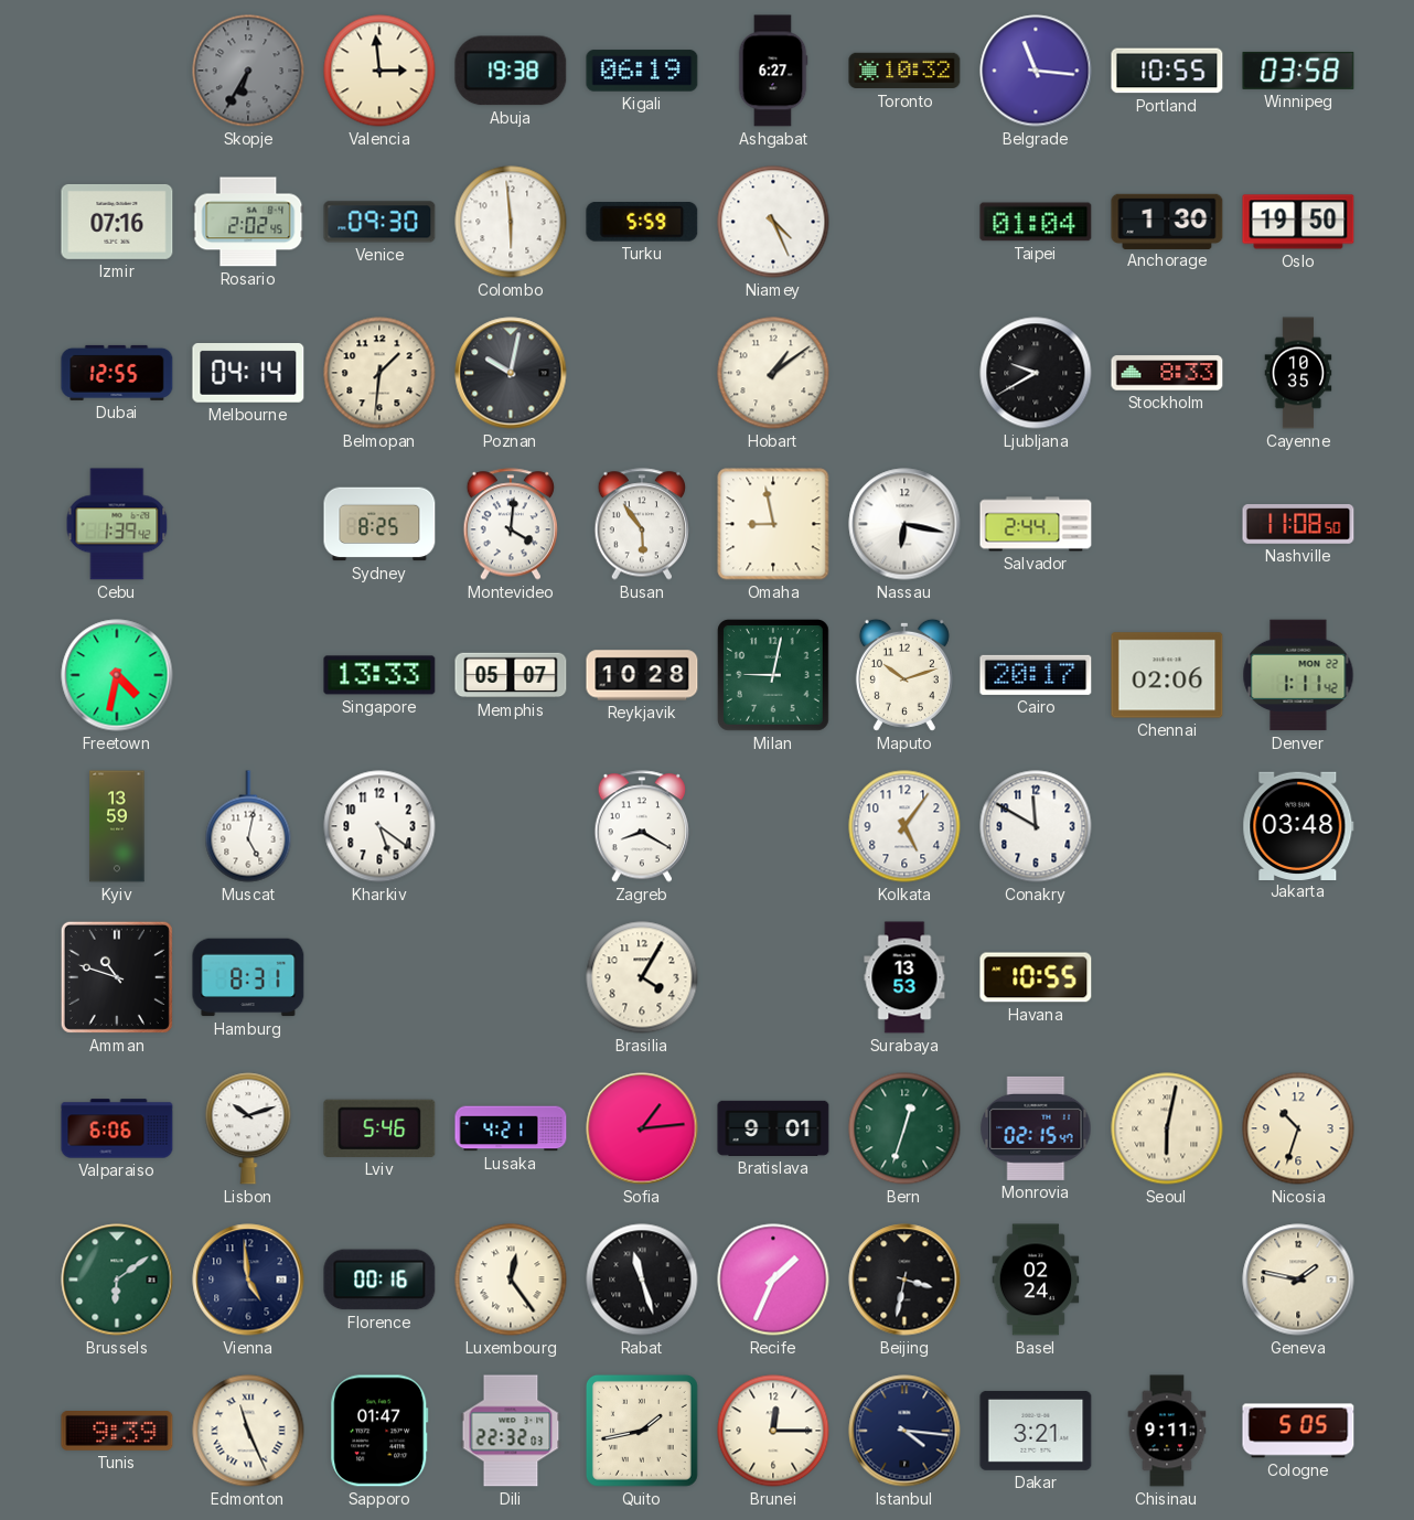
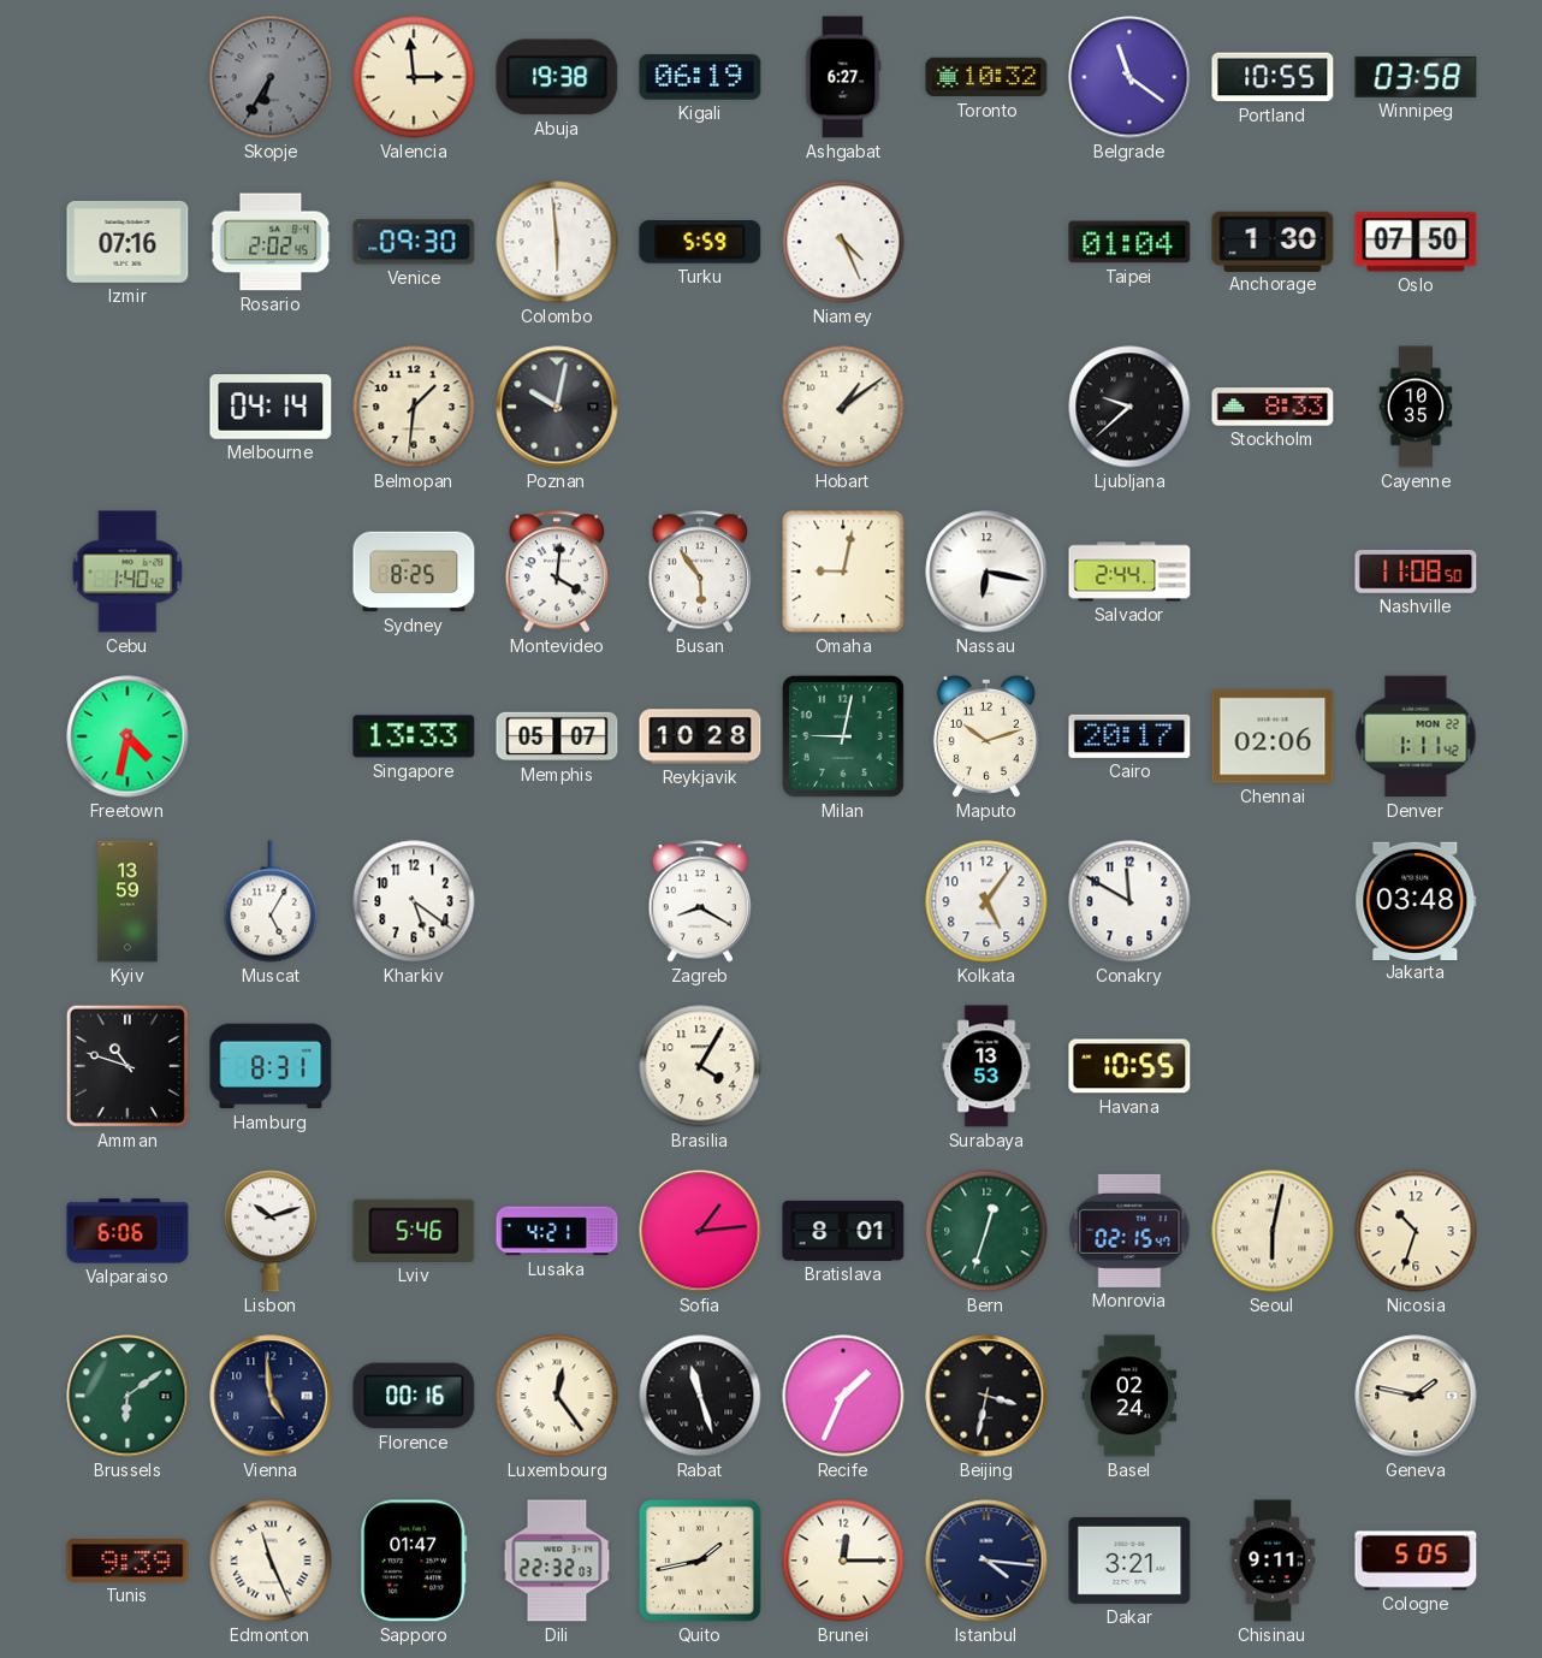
Belgrade: 11:16 -> 11:21 (1129, 77)
Oslo: 19:50 -> 07:50 (1416, 242)
Dubai: 12:55 -> none (117, 373)
Ljubljana: 9:40 -> 9:38 (1129, 407)
Cebu: 1:39 -> 1:40 (127, 572)
Omaha: 8:58 -> 9:02 (843, 572)
Muscat: 5:02 -> 5:05 (271, 901)
Bratislava: 9:01 -> 8:01 (843, 1231)
